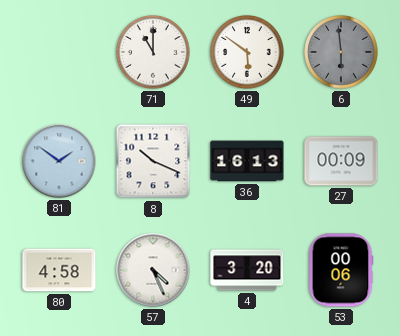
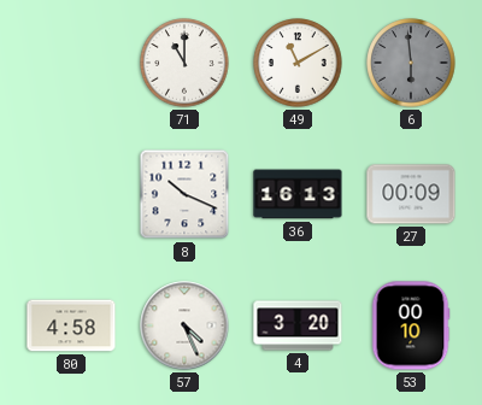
49: 5:51 -> 11:10 (298, 63)
81: 1:51 -> none (59, 161)
53: 00:06 -> 00:10 (411, 325)
